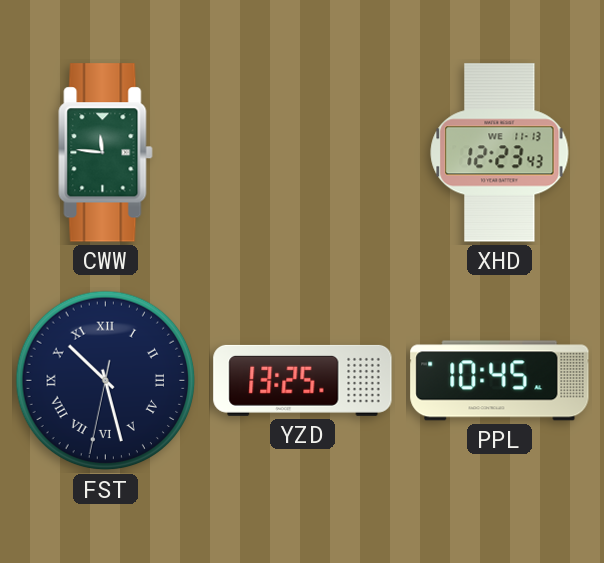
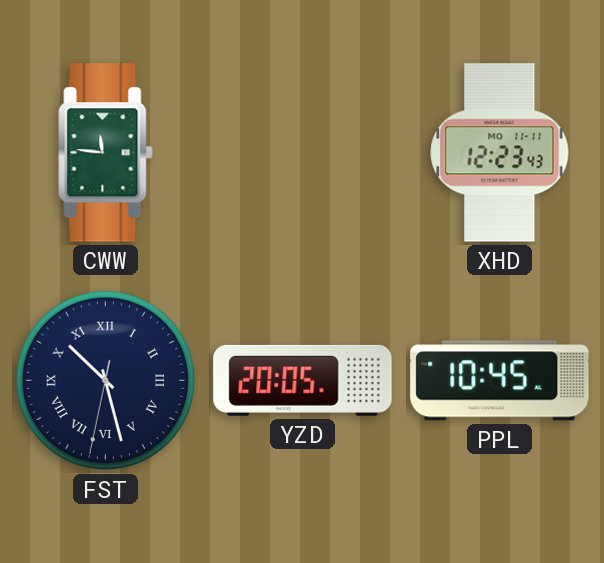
XHD date: WE 11-13 -> MO 11-11 (500, 153)
YZD: 13:25 -> 20:05 (303, 380)
